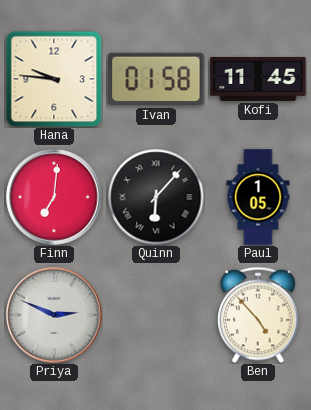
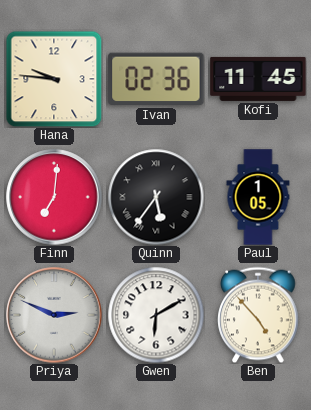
Ivan: 01:58 -> 02:36 (156, 79)
Quinn: 6:07 -> 5:36 (156, 197)
Gwen: none -> 6:10 (156, 315)
